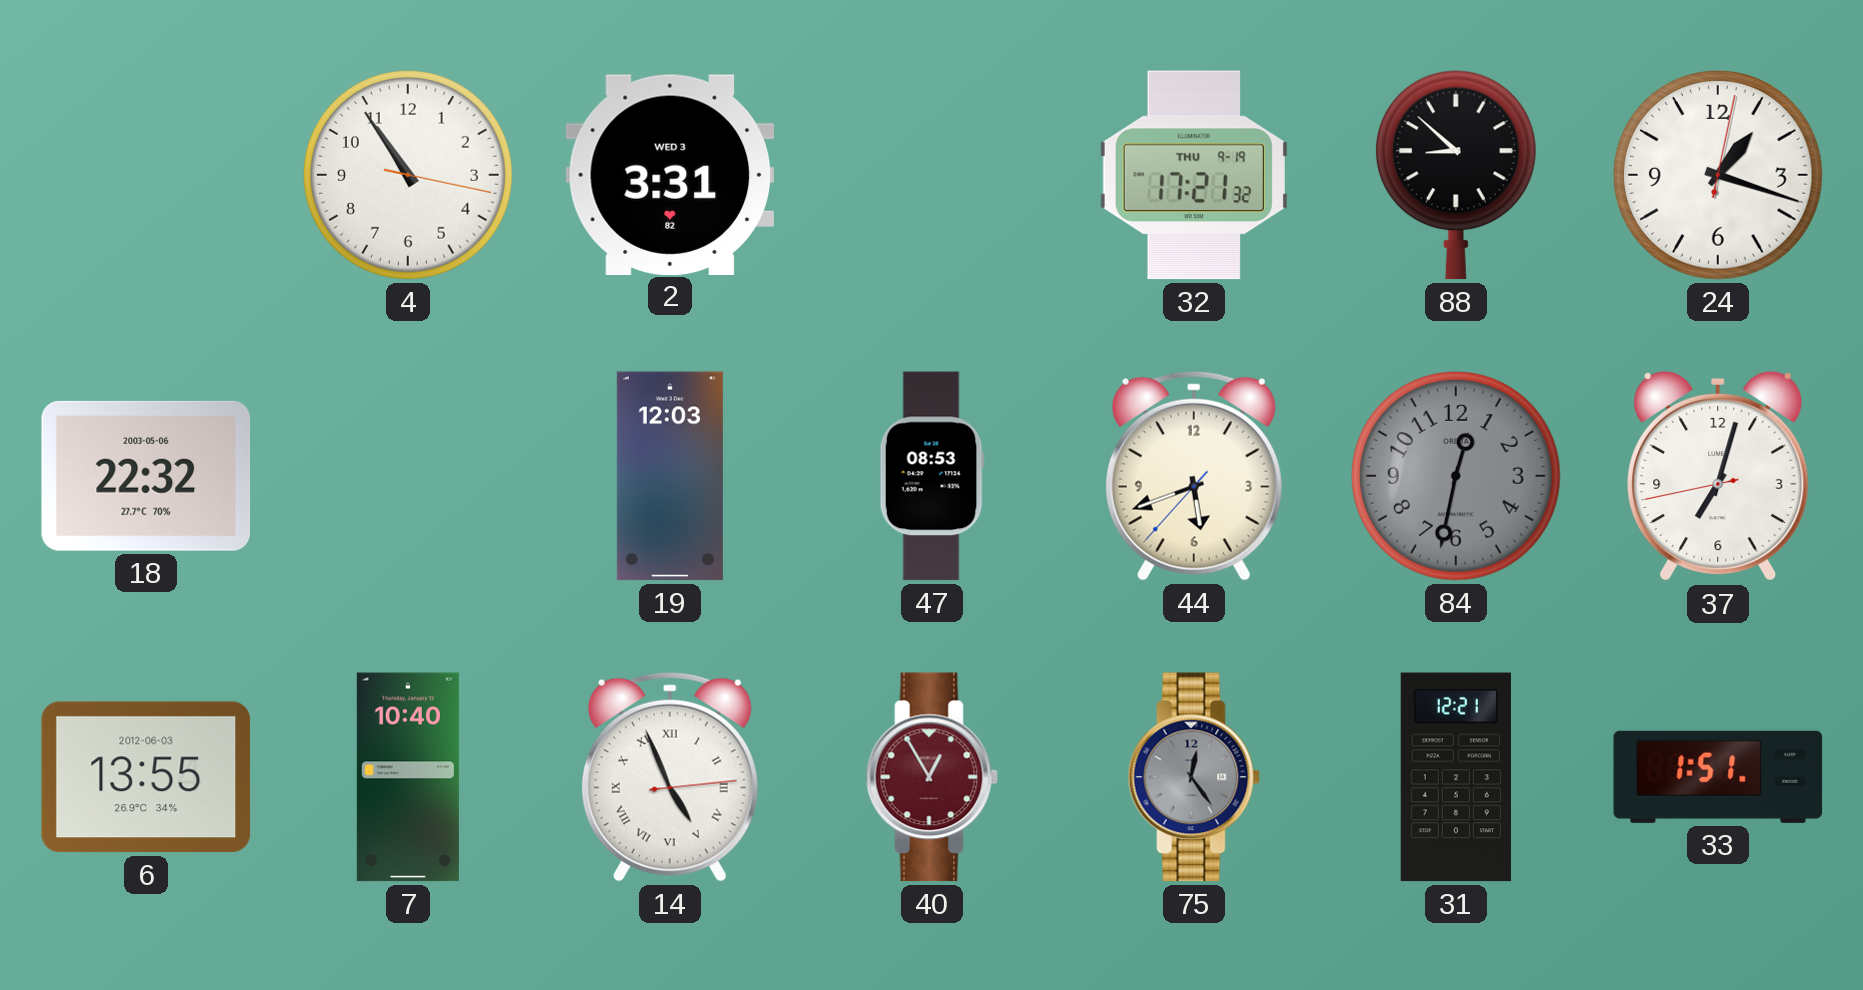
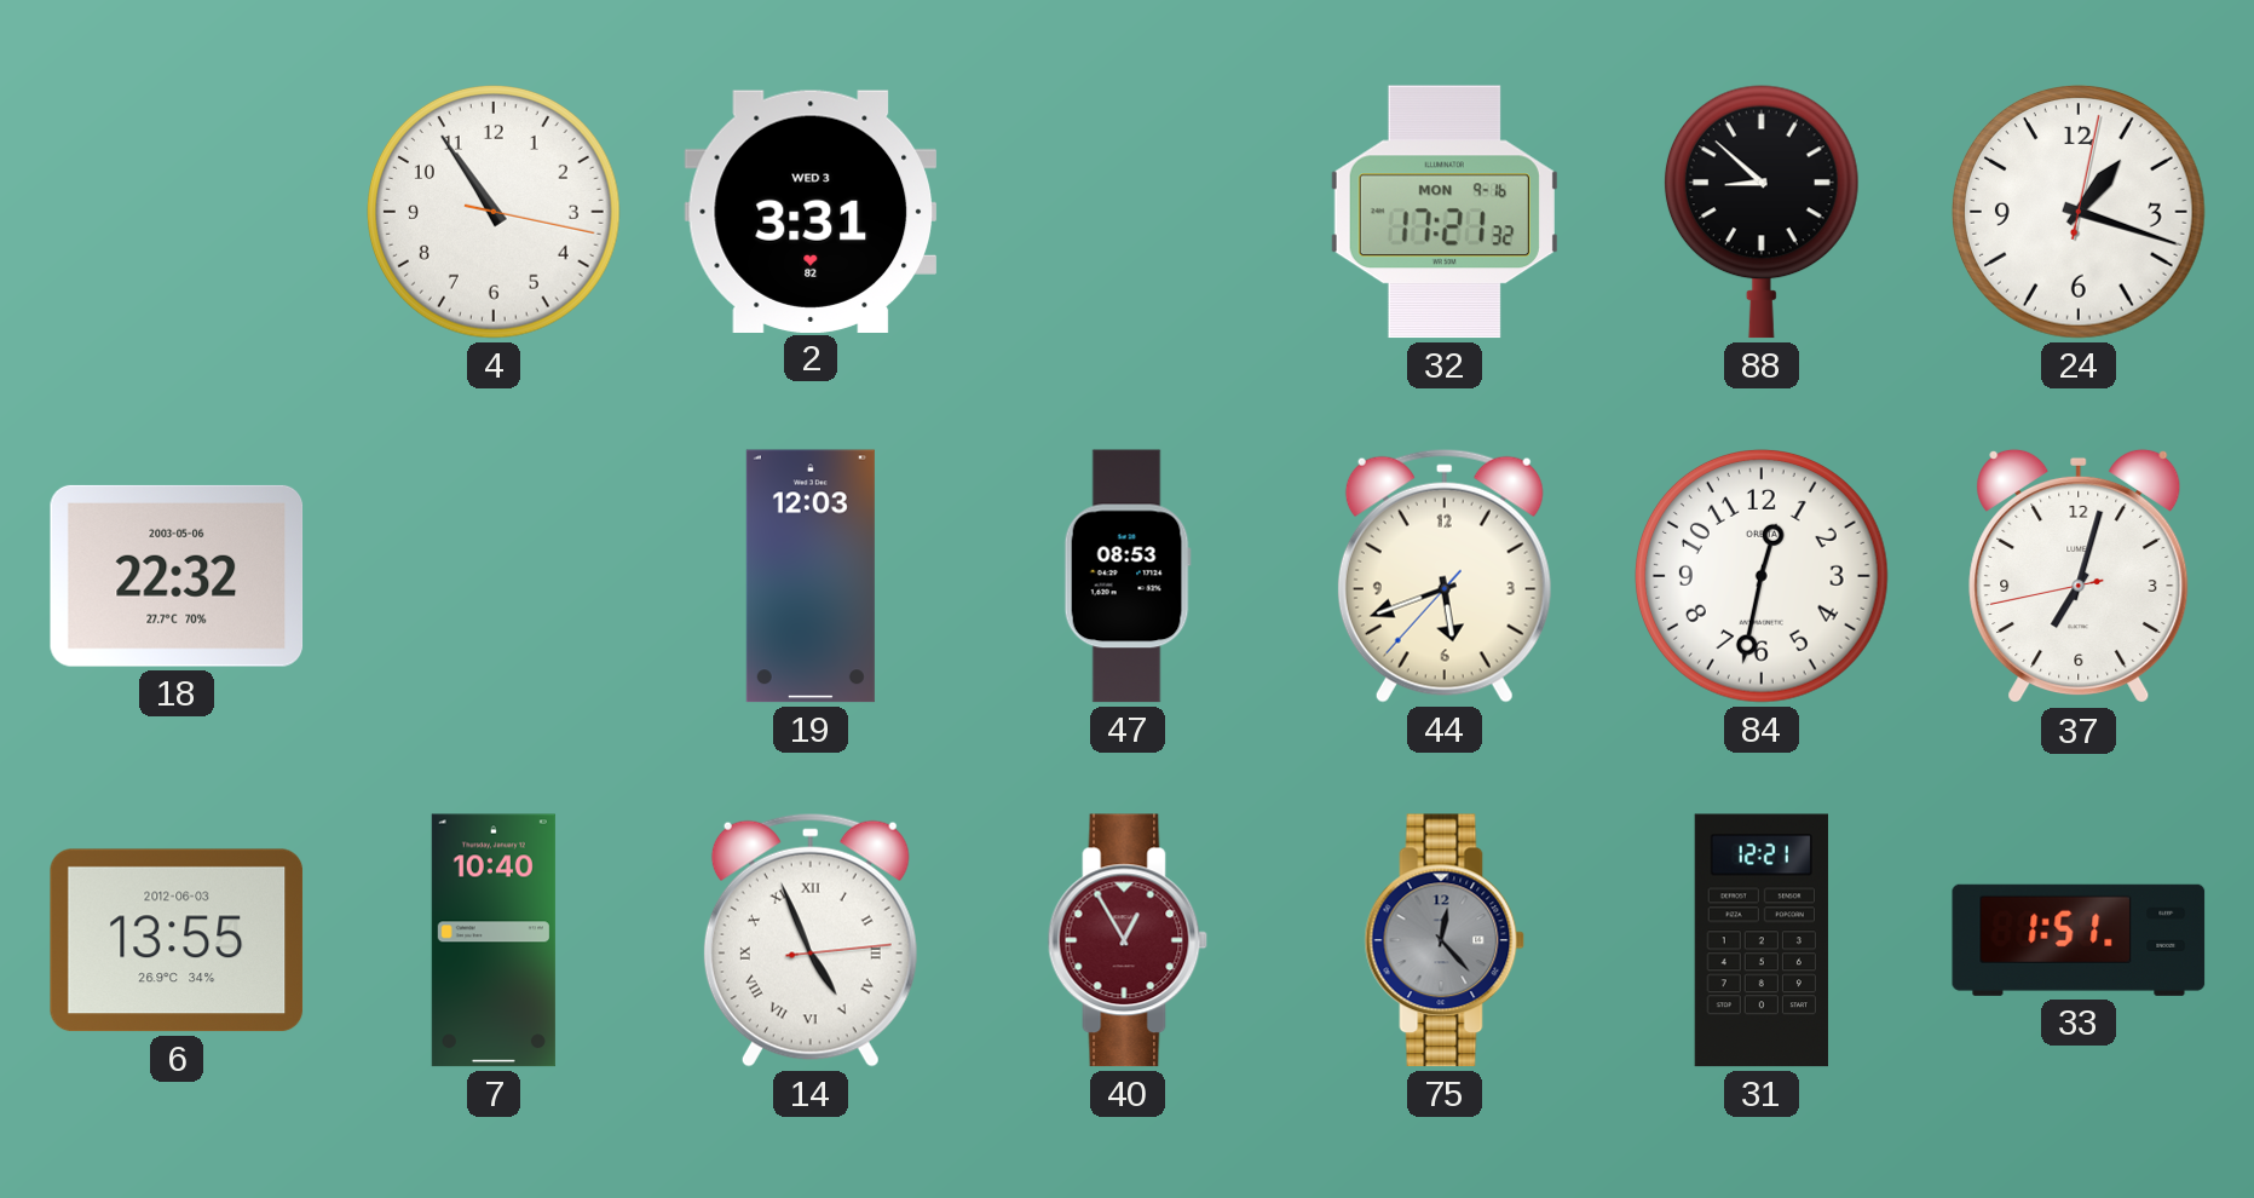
32 date: THU 9-19 -> MON 9-16 (1445, 212)
84 dial: grey -> white (1763, 577)
75: 12:24 -> 12:23 (1445, 940)
